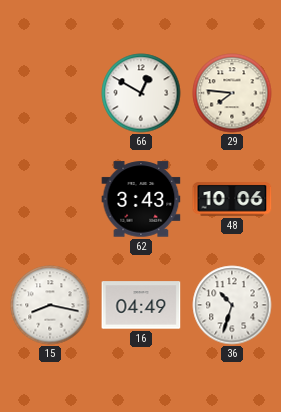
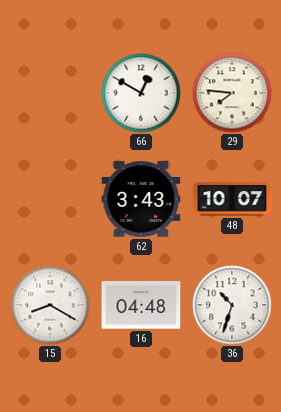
48: 10:06 -> 10:07 (232, 199)
15: 8:17 -> 8:20 (50, 305)
16: 04:49 -> 04:48 (141, 305)
